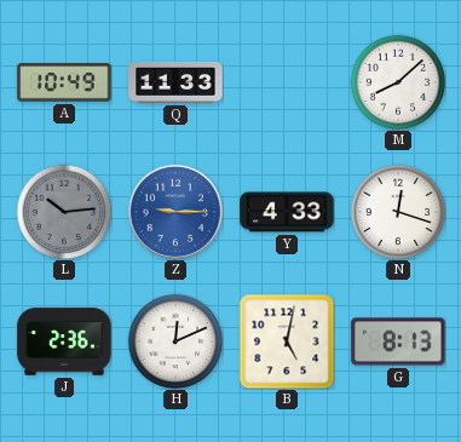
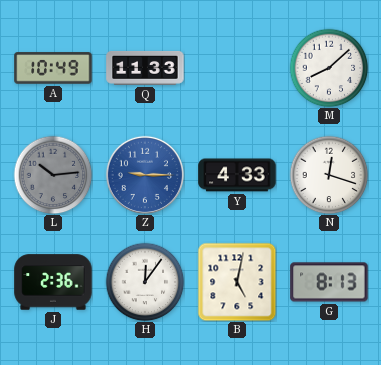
H: 12:11 -> 12:06 (145, 282)
